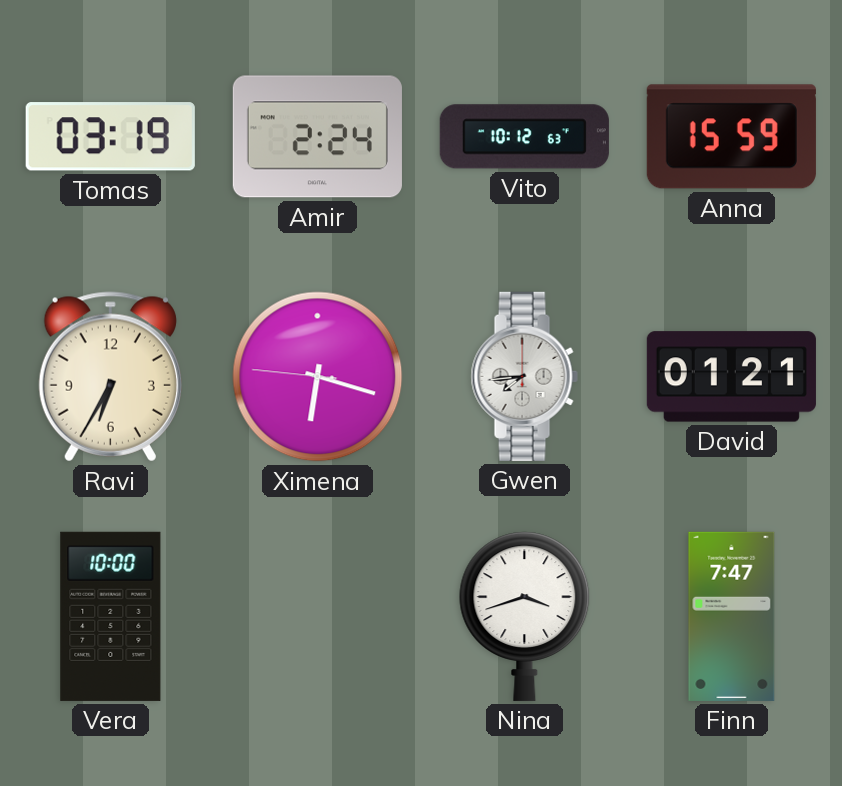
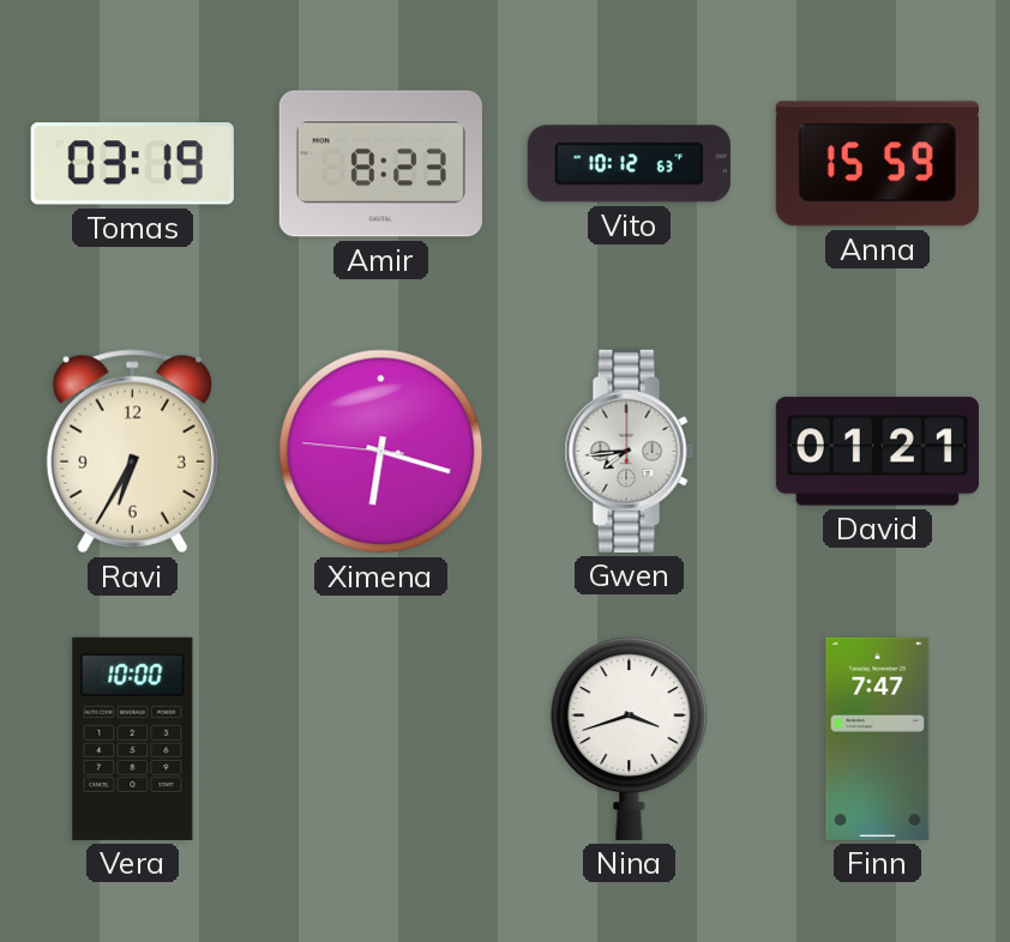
Amir: 2:24 -> 8:23 (380, 164)
